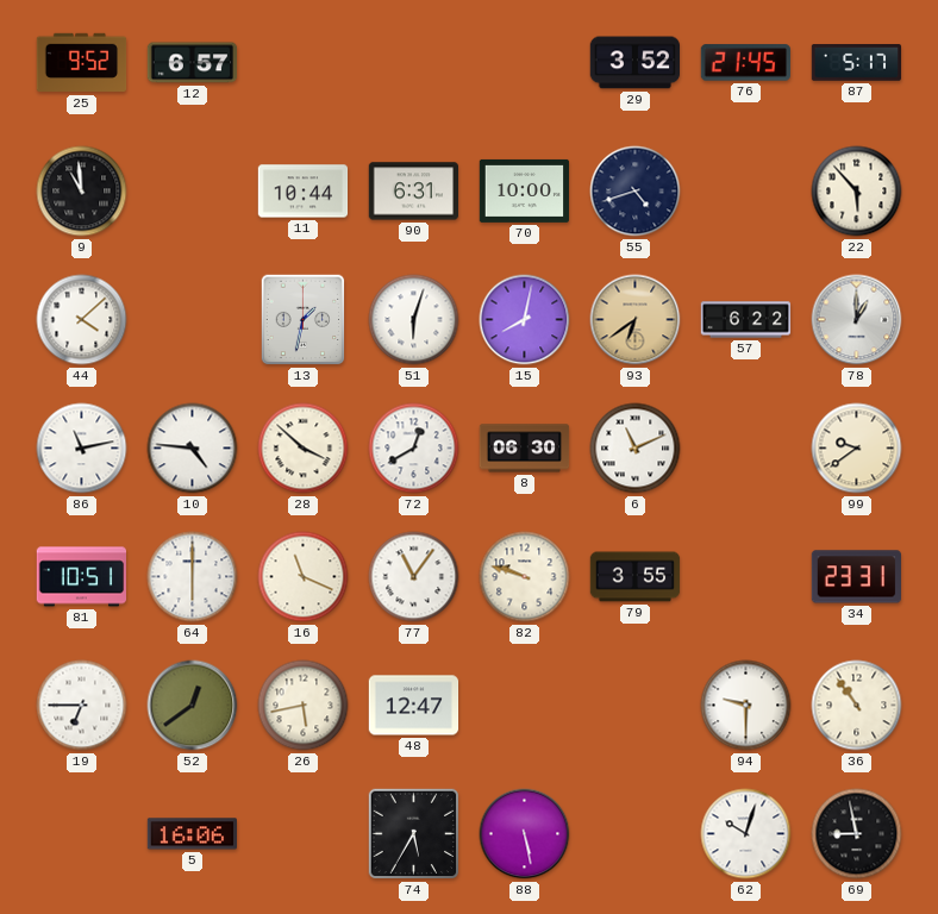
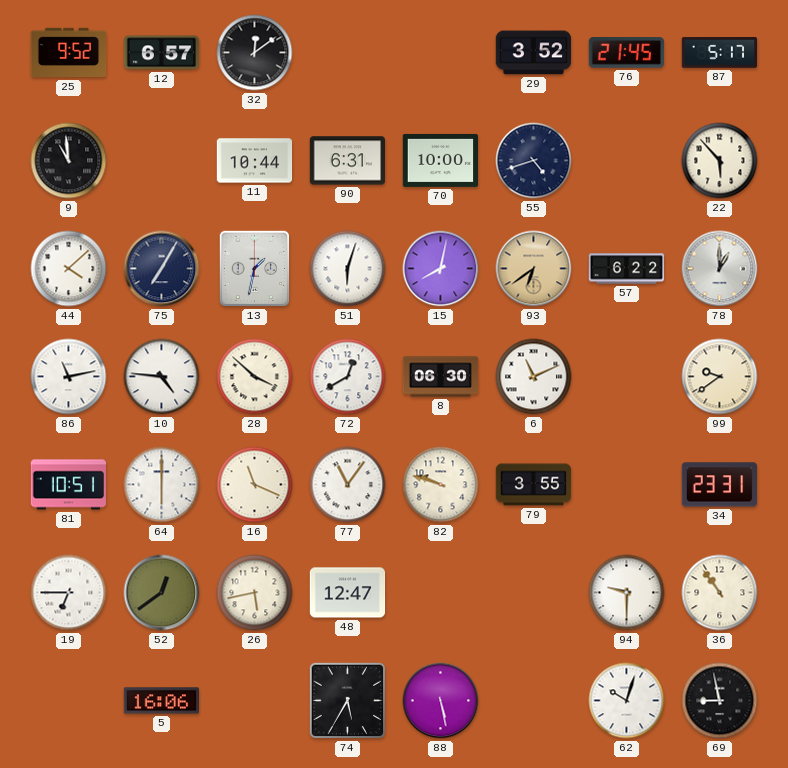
32: none -> 12:09 (255, 53)
75: none -> 7:05 (162, 269)
